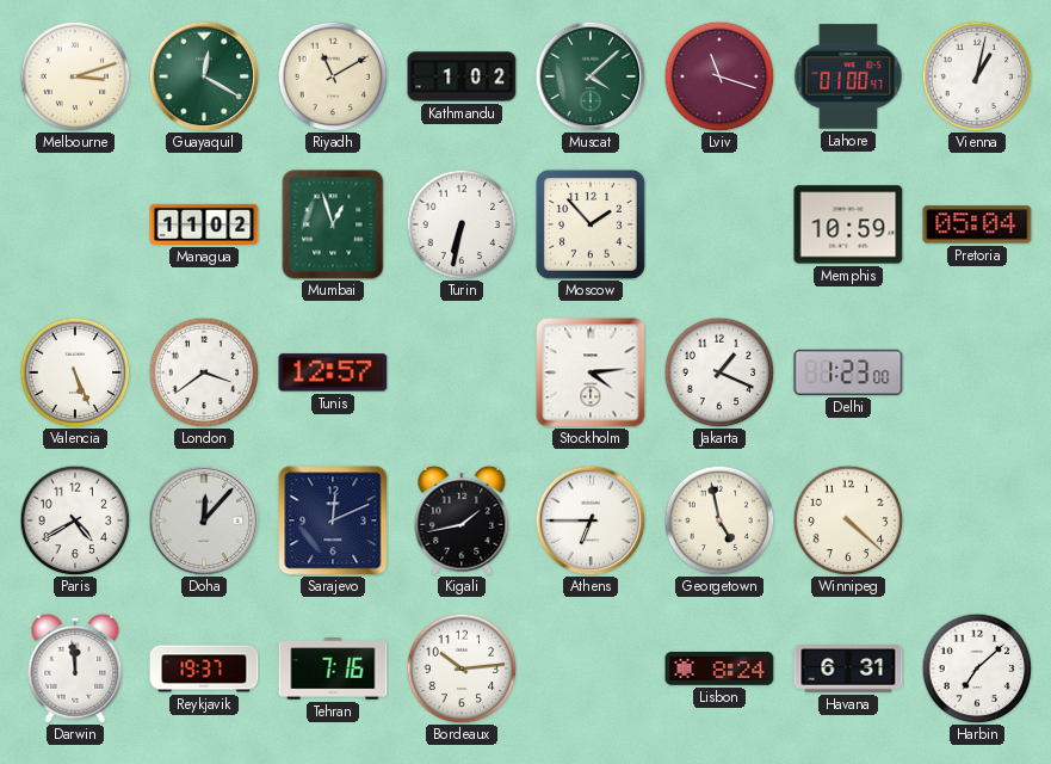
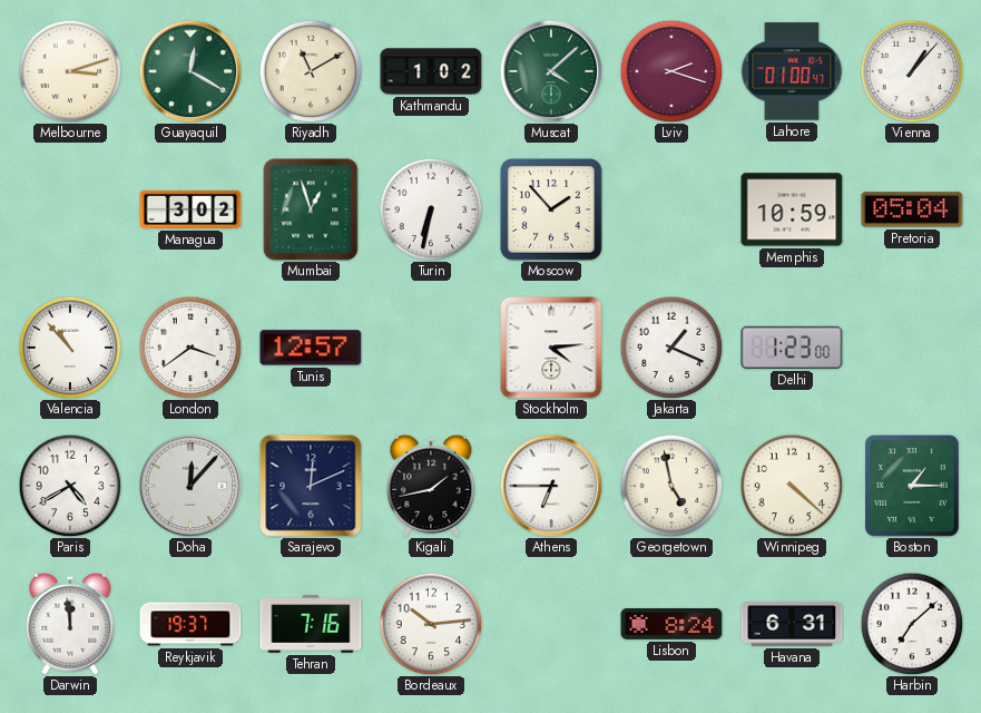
Lviv: 11:18 -> 2:18 (671, 71)
Vienna: 1:02 -> 1:07 (912, 71)
Managua: 11:02 -> 3:02 (190, 209)
Valencia: 5:26 -> 10:53 (70, 348)
Boston: none -> 1:15 (913, 487)
